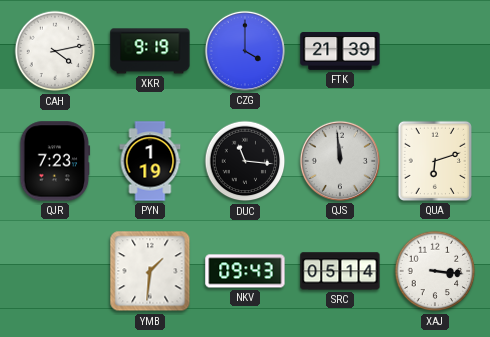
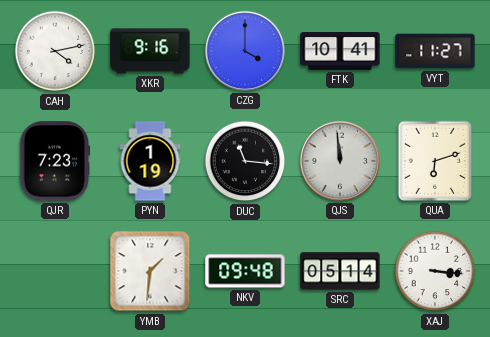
XKR: 9:19 -> 9:16 (150, 51)
FTK: 21:39 -> 10:41 (340, 51)
VYT: none -> 11:27 (435, 51)
NKV: 09:43 -> 09:48 (245, 271)
